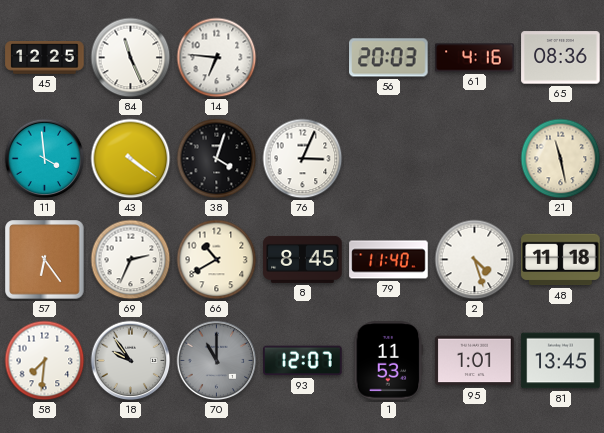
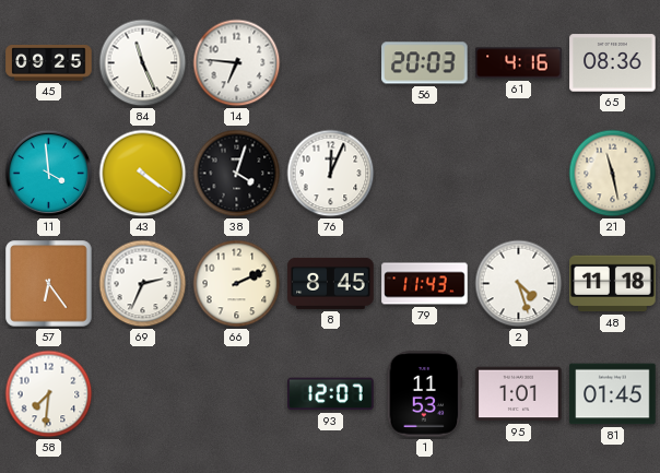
45: 12:25 -> 09:25 (49, 63)
76: 3:04 -> 12:04 (331, 174)
66: 10:40 -> 2:11 (237, 284)
79: 11:40 -> 11:43 (425, 284)
18: 9:54 -> none (131, 361)
70: 11:00 -> none (217, 361)
81: 13:45 -> 01:45 (613, 394)
